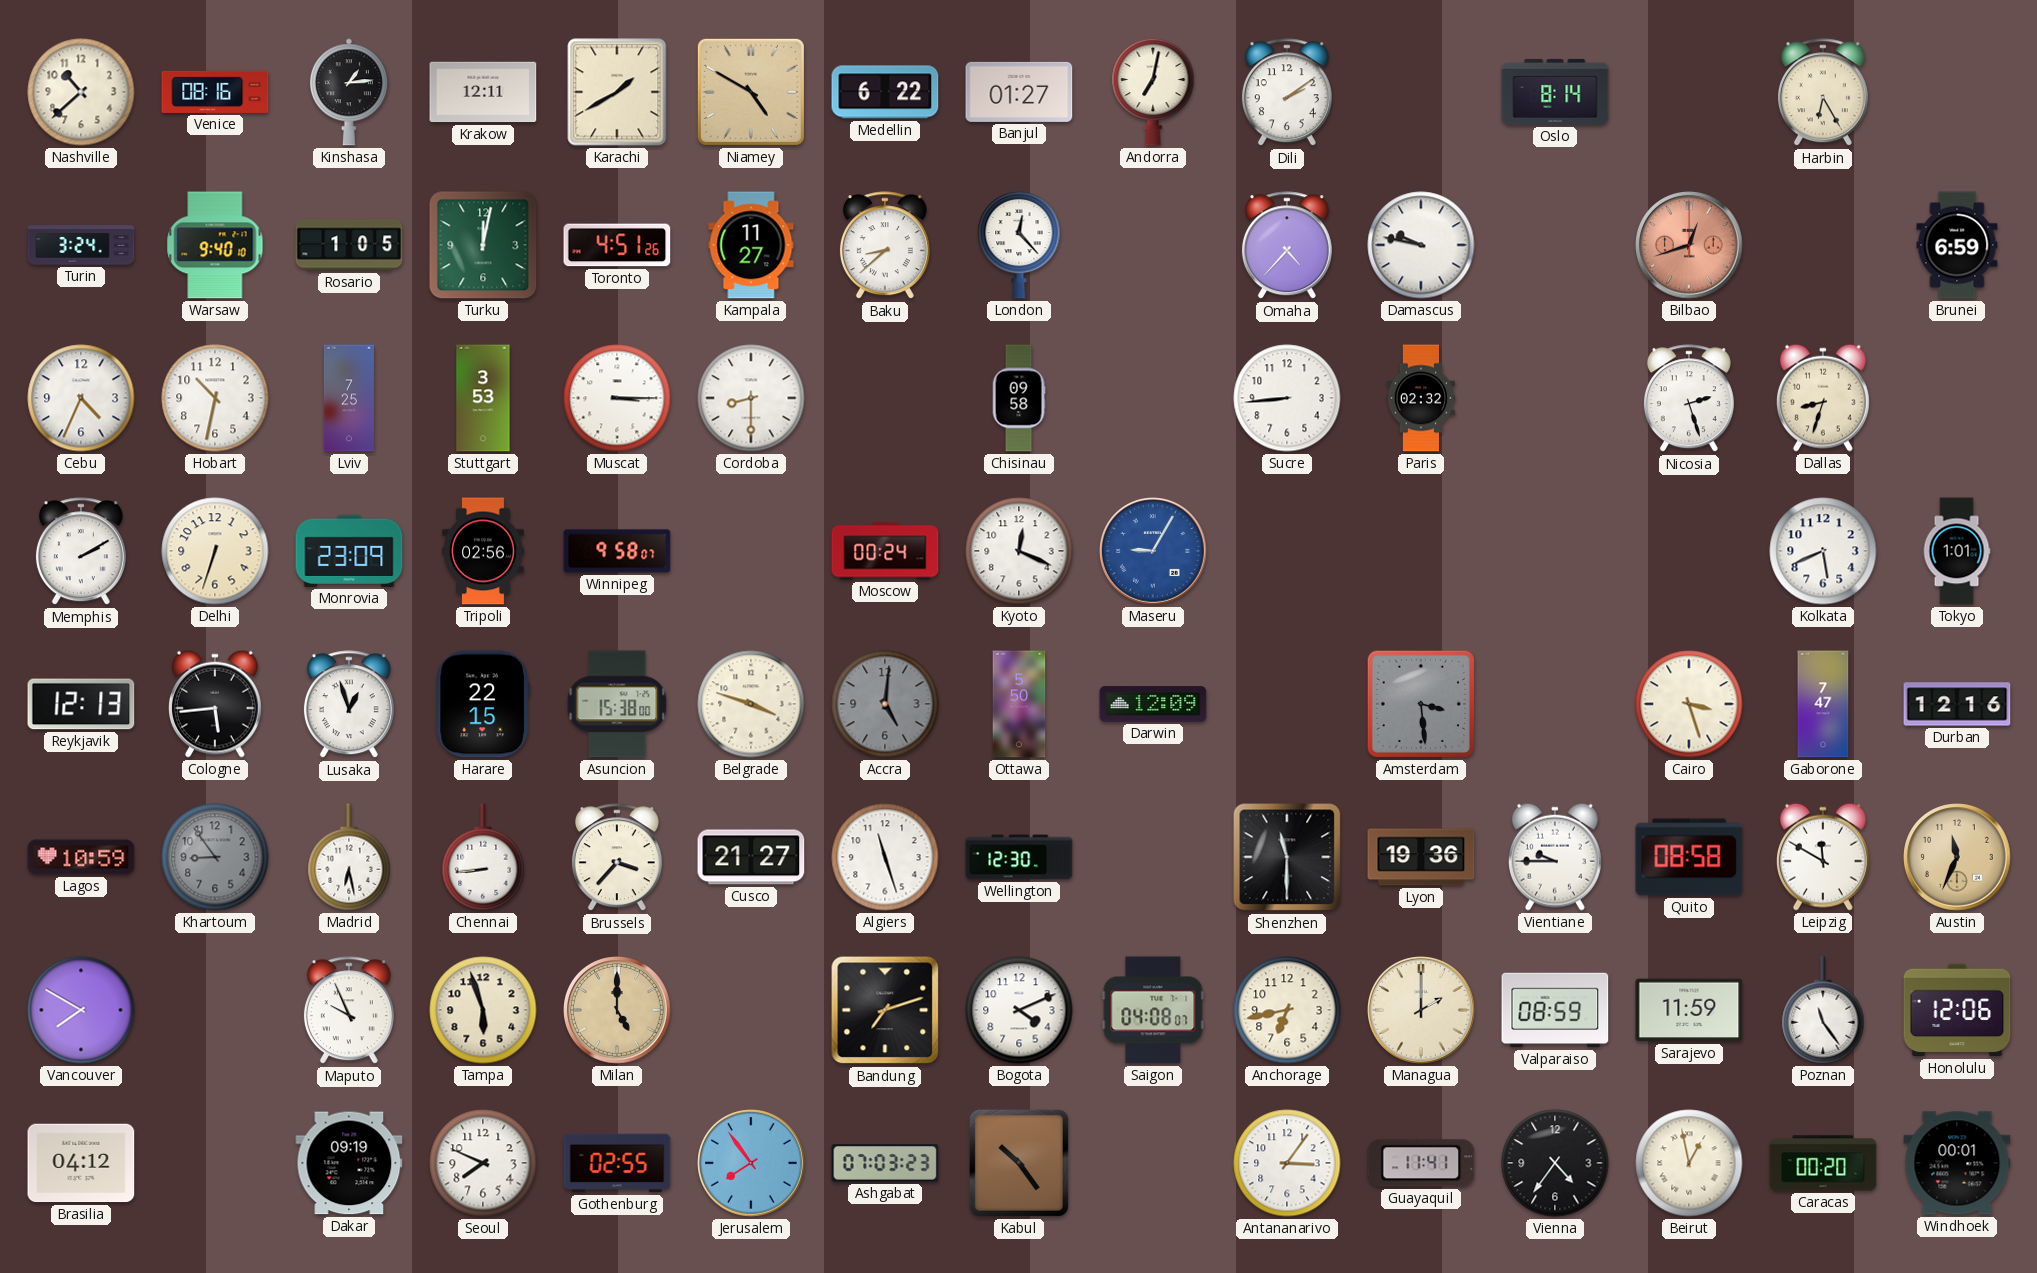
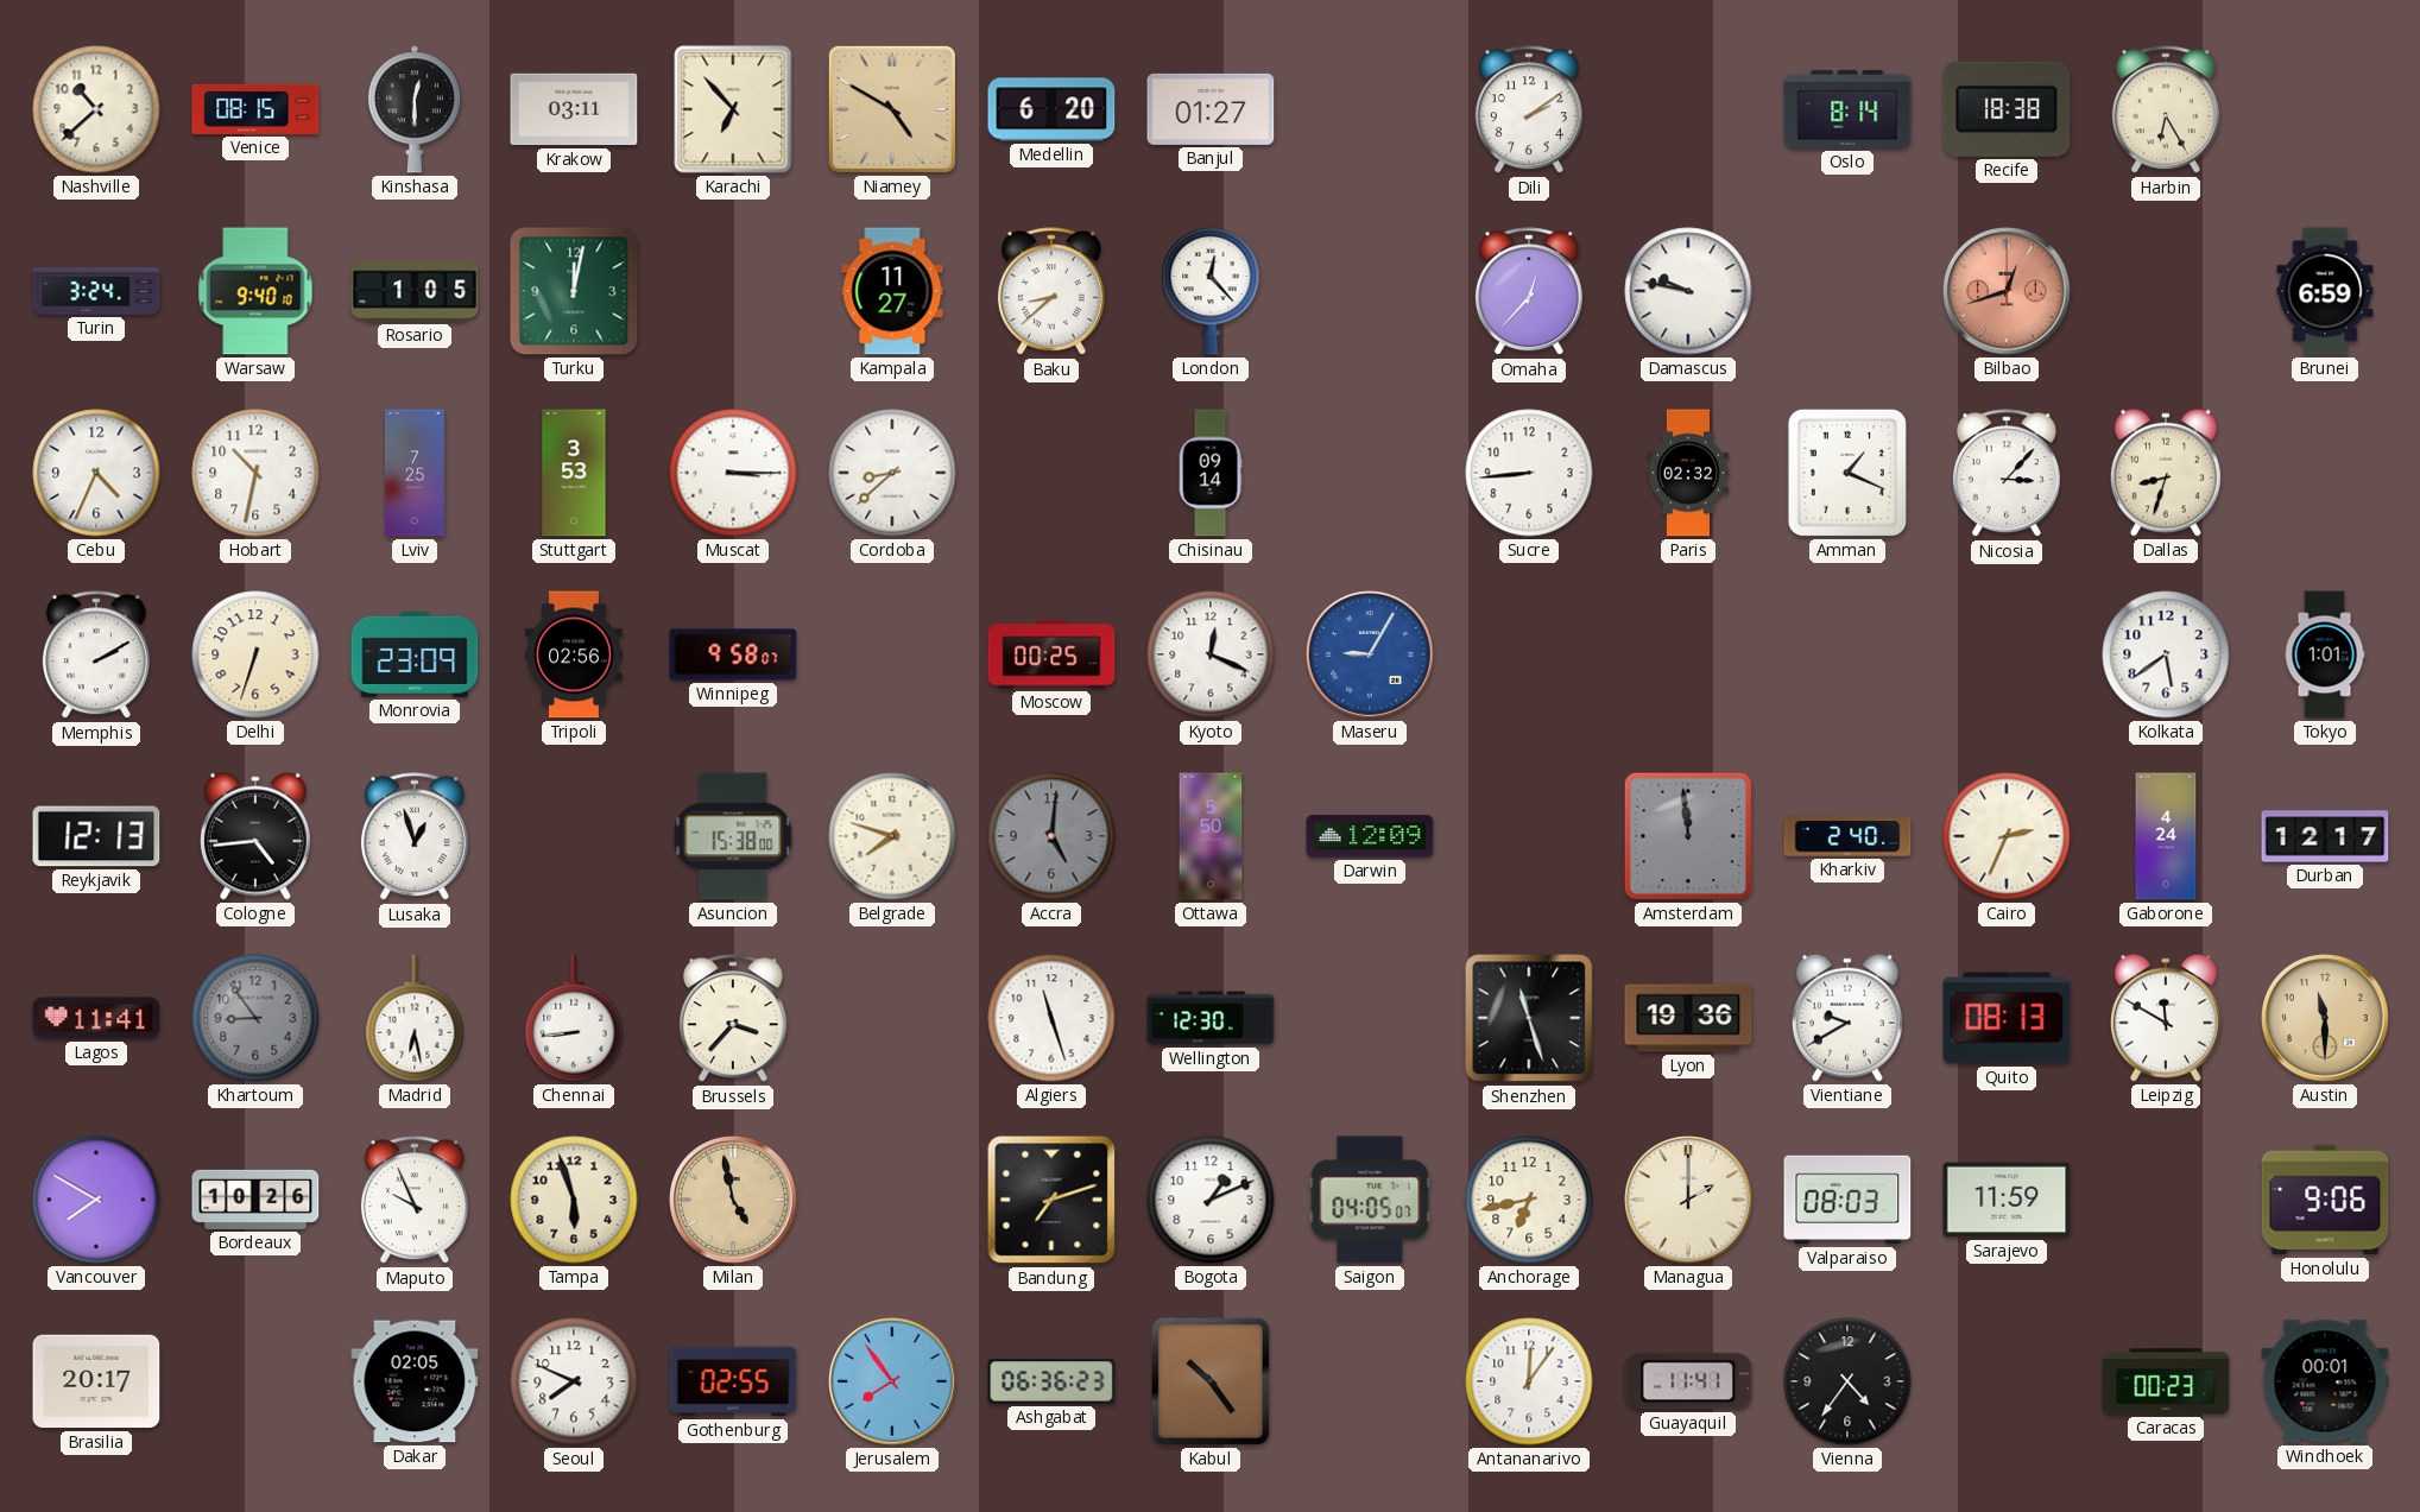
Venice: 08:16 -> 08:15 (255, 109)
Kinshasa: 1:14 -> 12:30 (415, 109)
Krakow: 12:11 -> 03:11 (574, 109)
Karachi: 1:40 -> 6:53 (733, 109)
Medellin: 6:22 -> 6:20 (1051, 109)
Andorra: 7:02 -> none (1153, 92)
Recife: none -> 18:38 (2007, 109)
Toronto: 4:51 -> none (617, 245)
Omaha: 4:37 -> 12:37 (1529, 292)
Cordoba: 8:30 -> 8:38 (892, 473)
Chisinau: 09:58 -> 09:14 (1211, 473)
Amman: none -> 1:19 (1847, 473)
Nicosia: 2:27 -> 3:07 (2007, 474)
Moscow: 00:24 -> 00:25 (1051, 654)
Kolkata: 5:41 -> 5:39 (2166, 654)
Cologne: 5:44 -> 4:44 (255, 836)
Harare: 22:15 -> none (483, 704)
Belgrade: 3:48 -> 7:48 (892, 836)
Amsterdam: 3:29 -> 11:59 (1688, 836)
Kharkiv: none -> 2:40 (1847, 836)
Cairo: 3:27 -> 2:34 (2007, 836)
Gaborone: 7:47 -> 4:24 (2166, 836)
Durban: 12:16 -> 12:17 (2325, 836)
Lagos: 10:59 -> 11:41 (96, 1018)
Cusco: 21:27 -> none (751, 857)
Shenzhen: 11:30 -> 11:27 (1529, 1018)
Vientiane: 9:45 -> 9:40 (1847, 1018)
Quito: 08:58 -> 08:13 (2007, 1018)
Austin: 11:34 -> 11:30 (2326, 1019)
Bordeaux: none -> 10:26 (255, 1200)
Milan: 5:00 -> 4:58 (734, 1201)
Bogota: 4:11 -> 1:11 (1211, 1200)
Saigon: 04:08 -> 04:05 (1370, 1200)
Valparaiso: 08:59 -> 08:03 (1847, 1200)
Poznan: 11:24 -> none (1823, 1010)
Honolulu: 12:06 -> 9:06 (2325, 1200)
Brasilia: 04:12 -> 20:17 (96, 1381)
Dakar: 09:19 -> 02:05 (415, 1381)
Ashgabat: 07:03 -> 06:36 (1051, 1381)
Antananarivo: 3:06 -> 12:06 (1529, 1381)
Beirut: 12:58 -> none (1689, 1163)
Caracas: 00:20 -> 00:23 (2166, 1381)
